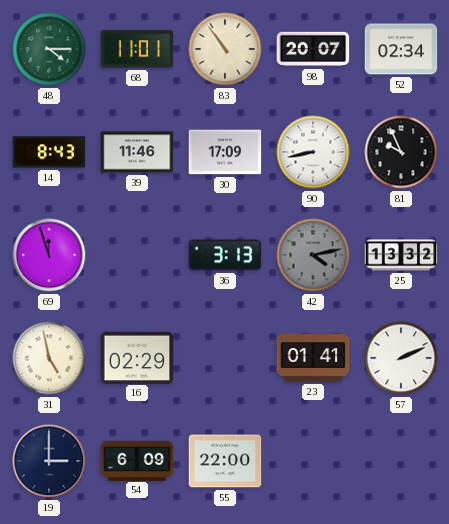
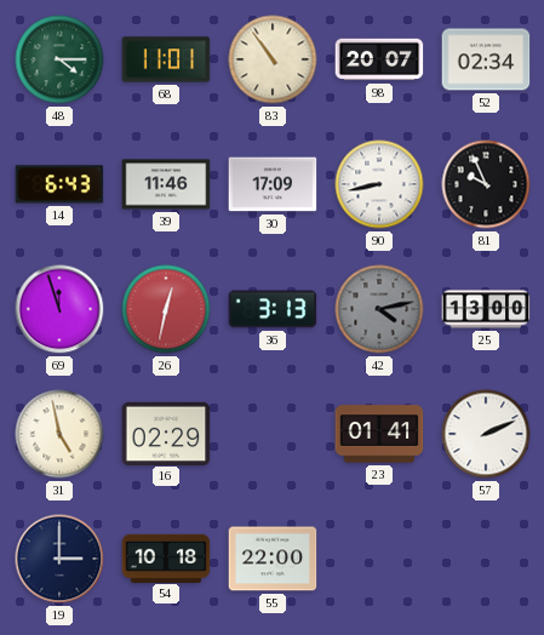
14: 8:43 -> 6:43 (59, 184)
26: none -> 12:32 (166, 309)
25: 13:32 -> 13:00 (486, 309)
54: 6:09 -> 10:18 (166, 557)
